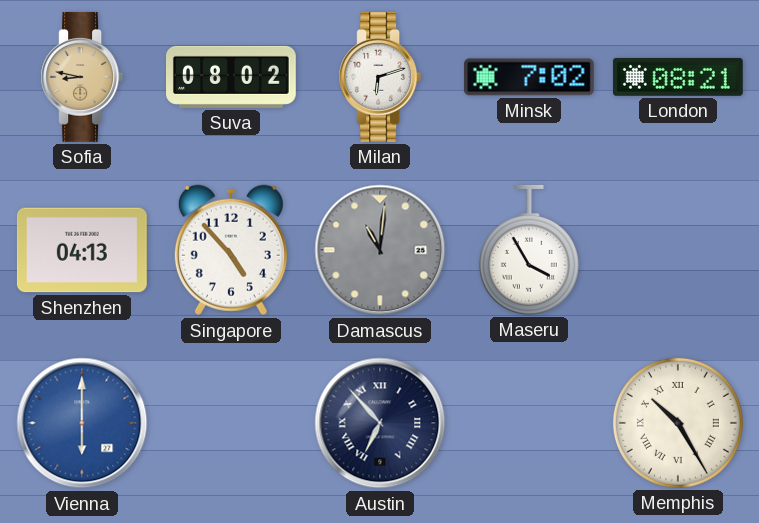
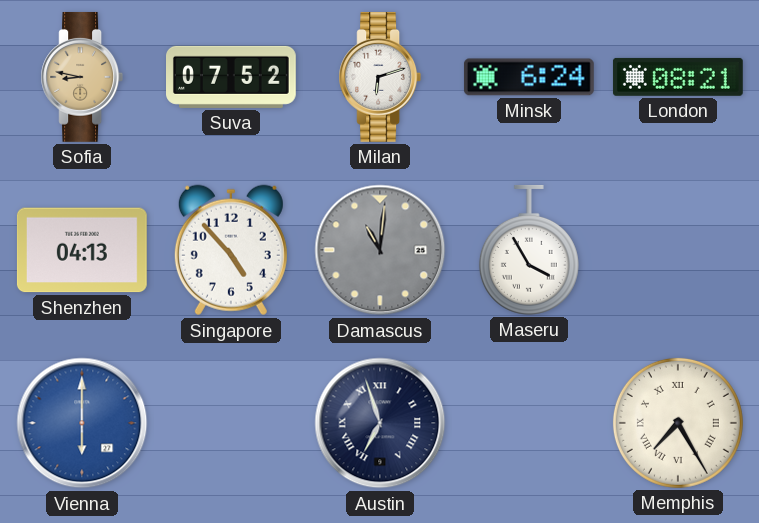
Suva: 08:02 -> 07:52 (232, 77)
Minsk: 7:02 -> 6:24 (529, 77)
Austin: 6:53 -> 6:57 (380, 423)
Memphis: 10:25 -> 7:25 (678, 423)
